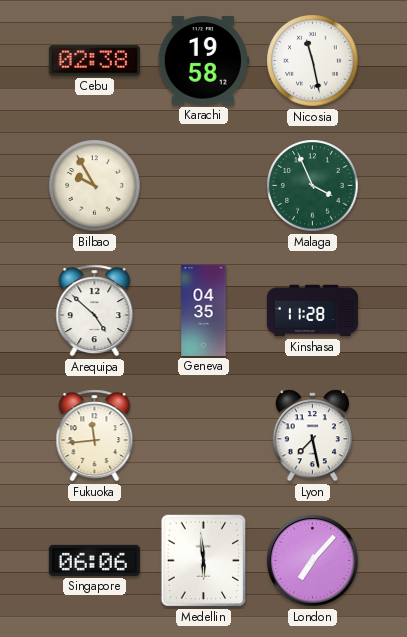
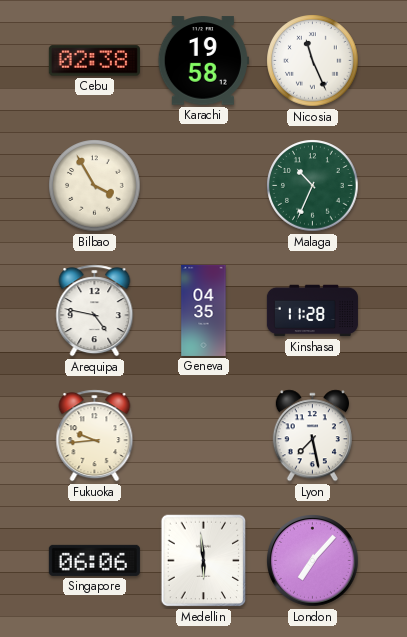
Nicosia: 11:28 -> 11:26 (313, 61)
Bilbao: 9:55 -> 3:55 (95, 186)
Malaga: 3:56 -> 10:34 (313, 186)
Arequipa: 4:52 -> 4:47 (95, 311)
Fukuoka: 11:44 -> 9:44 (95, 436)
